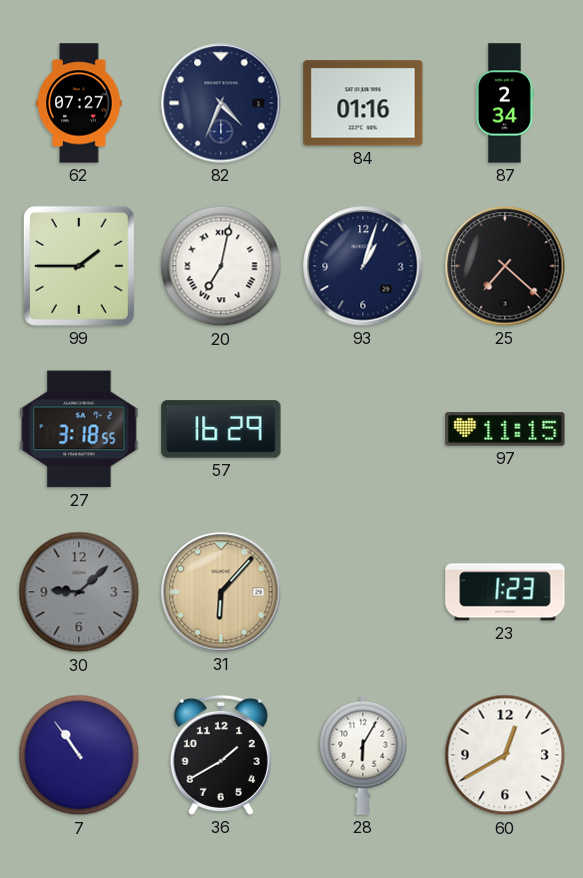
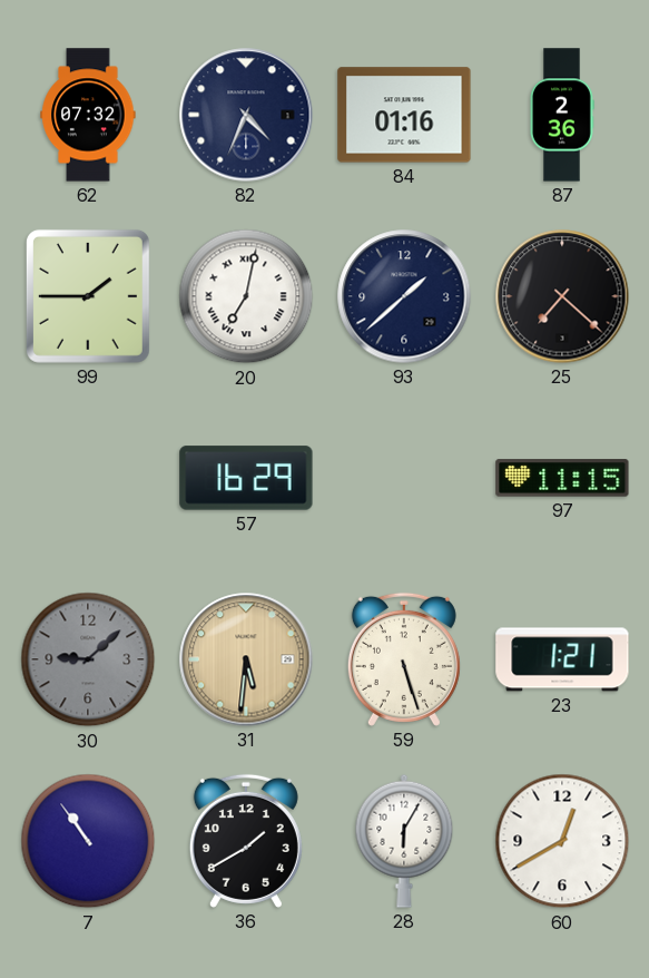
62: 07:27 -> 07:32 (88, 115)
87: 2:34 -> 2:36 (562, 115)
93: 1:03 -> 1:38 (404, 296)
27: 3:18 -> none (79, 429)
31: 6:07 -> 5:31 (246, 659)
59: none -> 5:27 (404, 659)
23: 1:23 -> 1:21 (562, 659)
